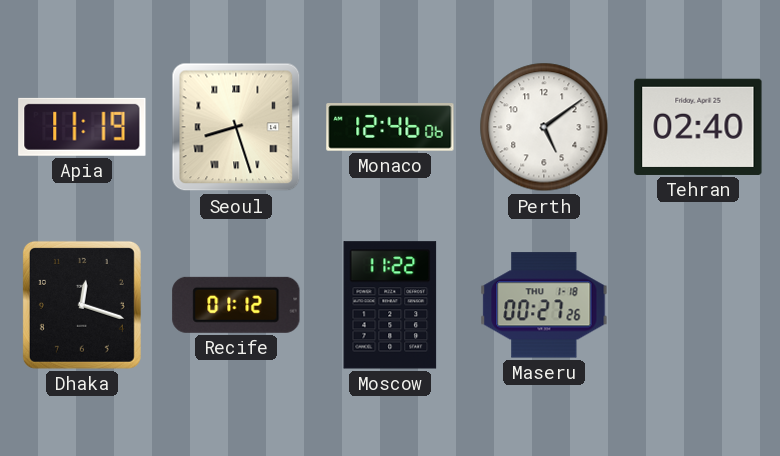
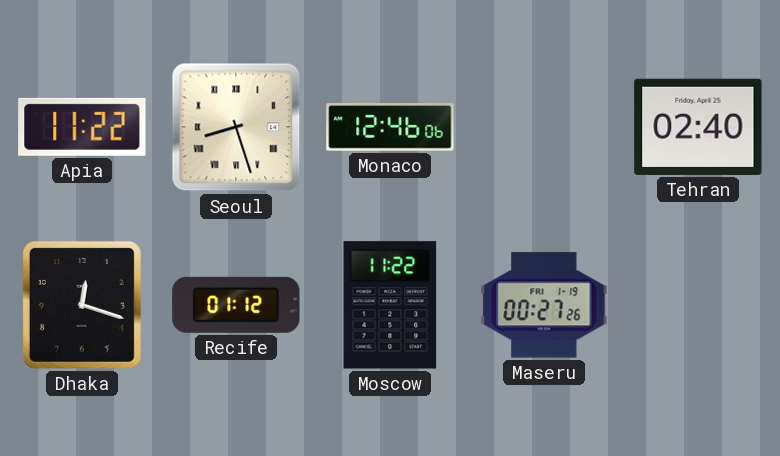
Apia: 11:19 -> 11:22 (82, 127)
Perth: 5:09 -> none (544, 127)
Maseru date: THU 1-18 -> FRI 1-19 (544, 305)
